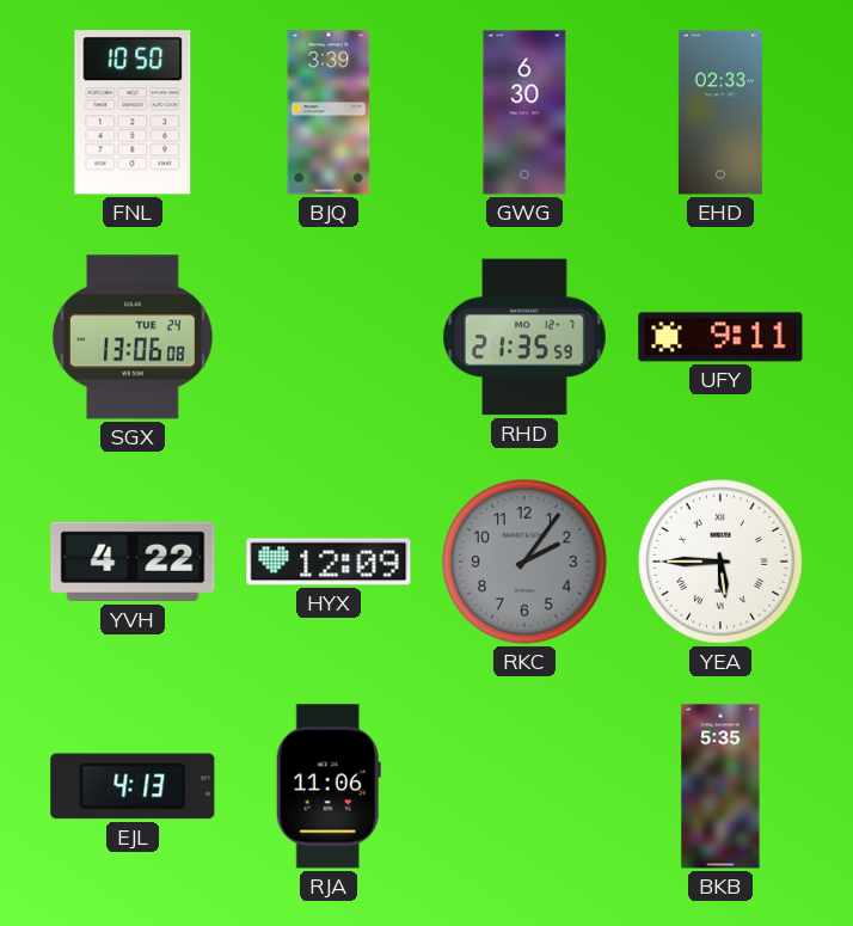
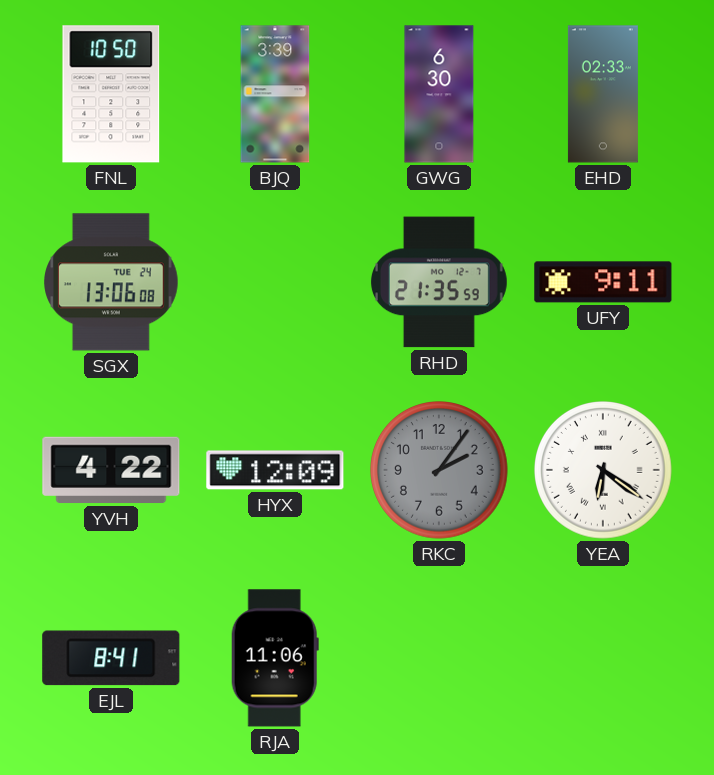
YEA: 5:45 -> 6:21 (604, 471)
EJL: 4:13 -> 8:41 (111, 658)
BKB: 5:35 -> none (720, 786)
